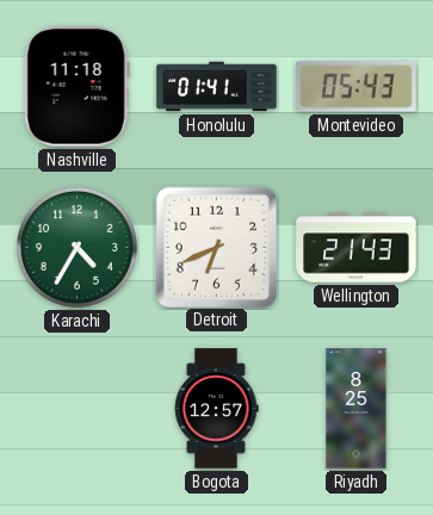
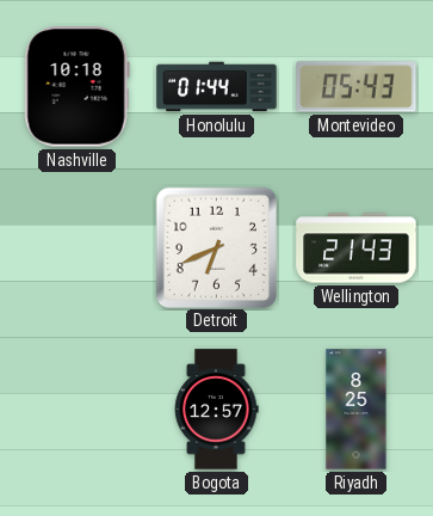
Nashville: 11:18 -> 10:18 (76, 87)
Honolulu: 01:41 -> 01:44 (217, 87)
Karachi: 4:35 -> none (78, 248)
